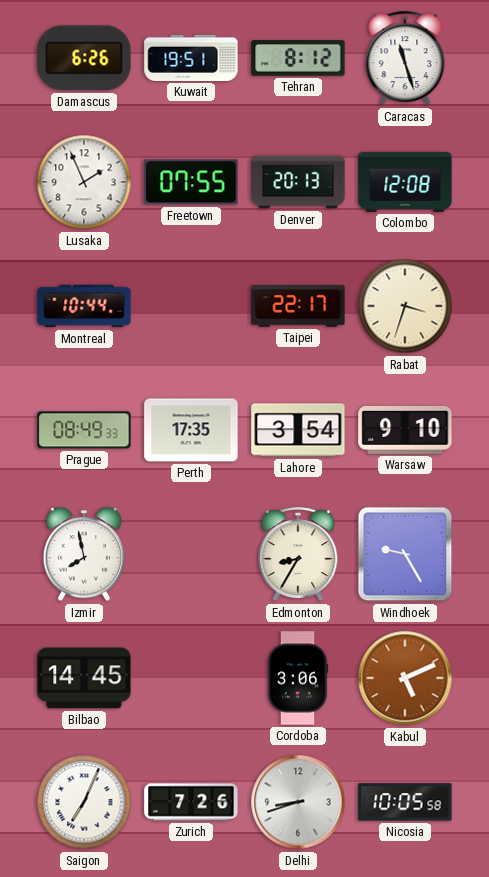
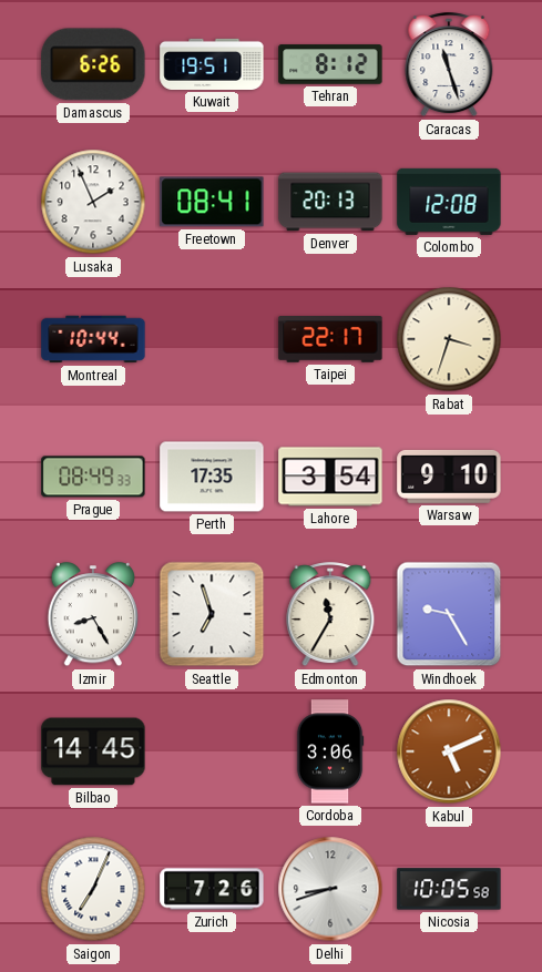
Freetown: 07:55 -> 08:41 (212, 202)
Izmir: 7:58 -> 8:25 (93, 615)
Seattle: none -> 6:57 (212, 614)
Edmonton: 8:35 -> 11:35 (330, 615)
